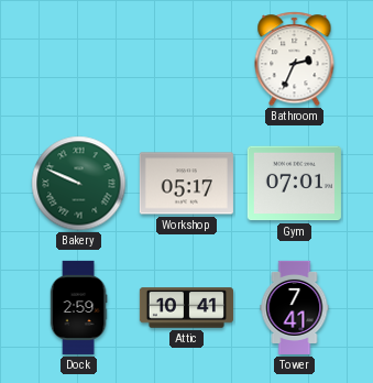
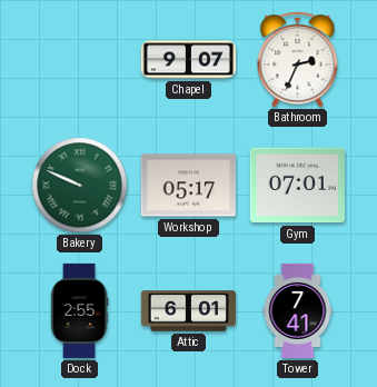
Chapel: none -> 9:07 (188, 60)
Dock: 2:59 -> 2:55 (79, 310)
Attic: 10:41 -> 6:01 (188, 311)
